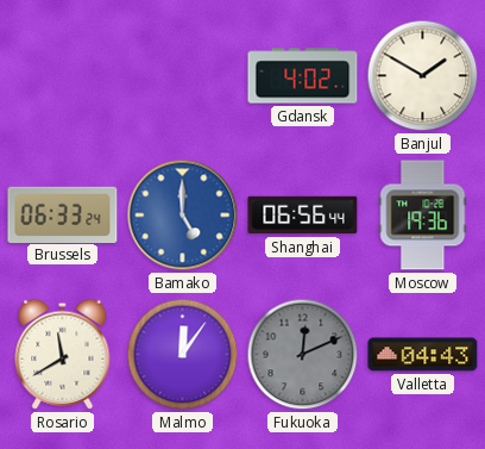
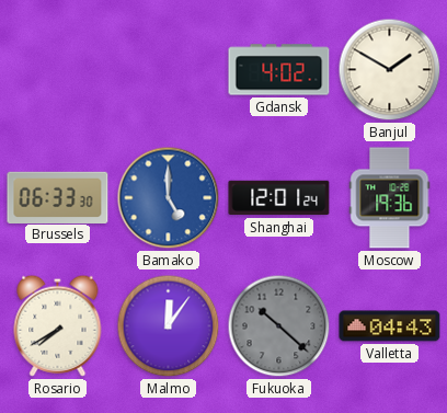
Brussels: 06:33:24 -> 06:33:30 (58, 197)
Shanghai: 06:56 -> 12:01 (279, 198)
Rosario: 11:40 -> 7:40 (58, 325)
Fukuoka: 12:11 -> 10:22 (279, 326)
